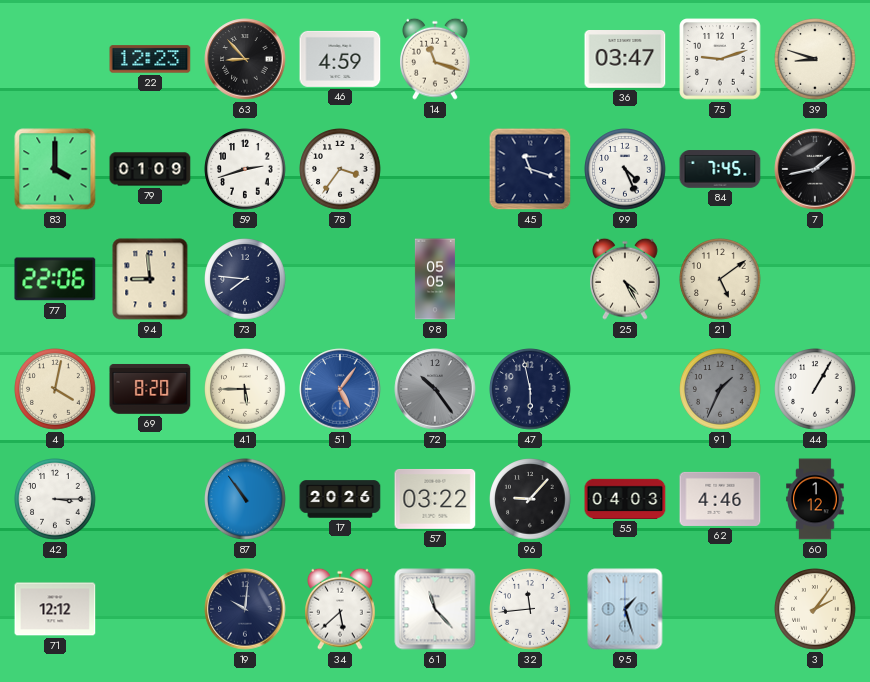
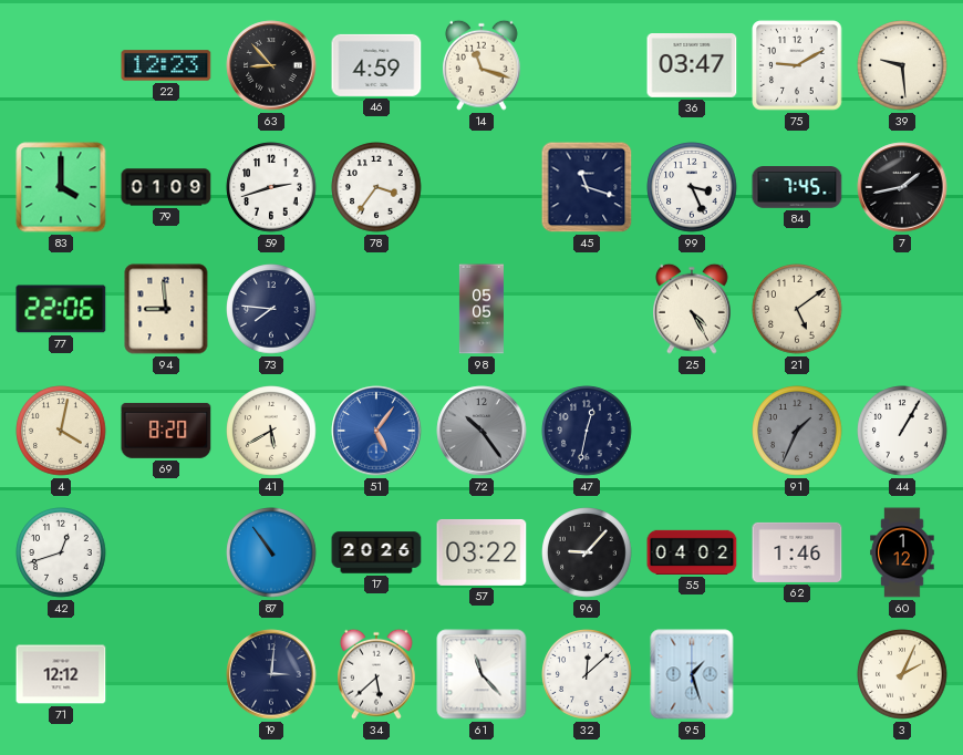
75: 9:12 -> 9:10 (797, 65)
39: 8:48 -> 9:29 (902, 65)
99: 4:26 -> 3:26 (692, 187)
41: 5:45 -> 5:40 (271, 431)
47: 5:58 -> 12:32 (587, 431)
42: 3:15 -> 12:42 (61, 552)
55: 04:03 -> 04:02 (692, 552)
62: 4:46 -> 1:46 (797, 552)
19: 10:01 -> 3:01 (271, 674)
32: 11:44 -> 12:08 (587, 674)
3: 2:06 -> 2:04 (902, 674)
